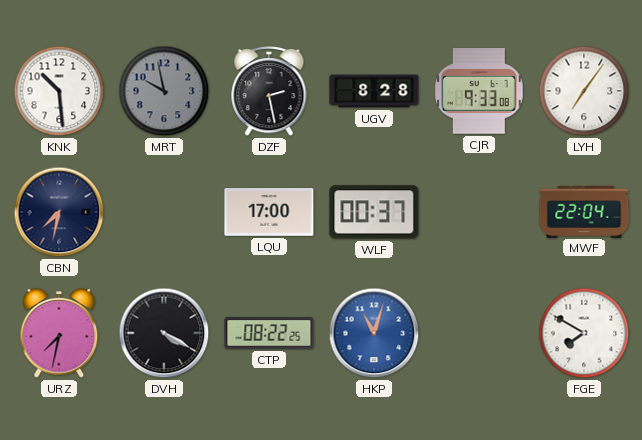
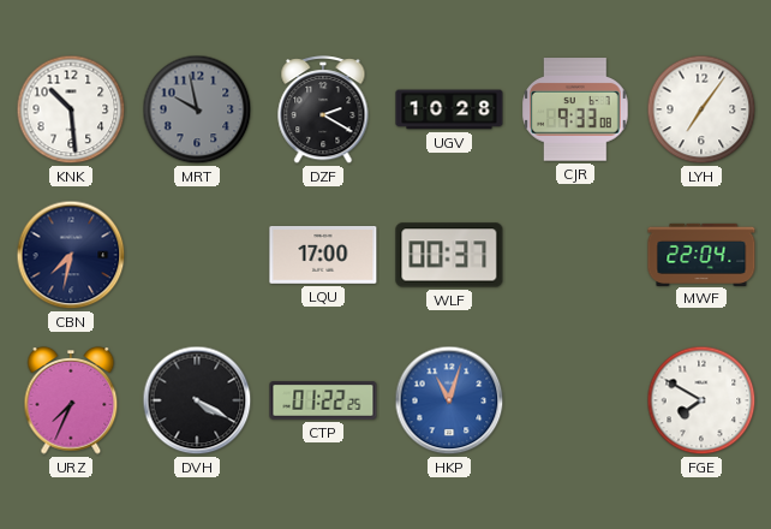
DZF: 2:28 -> 2:20 (323, 111)
UGV: 8:28 -> 10:28 (449, 109)
URZ: 7:32 -> 7:34 (71, 402)
CTP: 08:22 -> 01:22 (323, 400)
